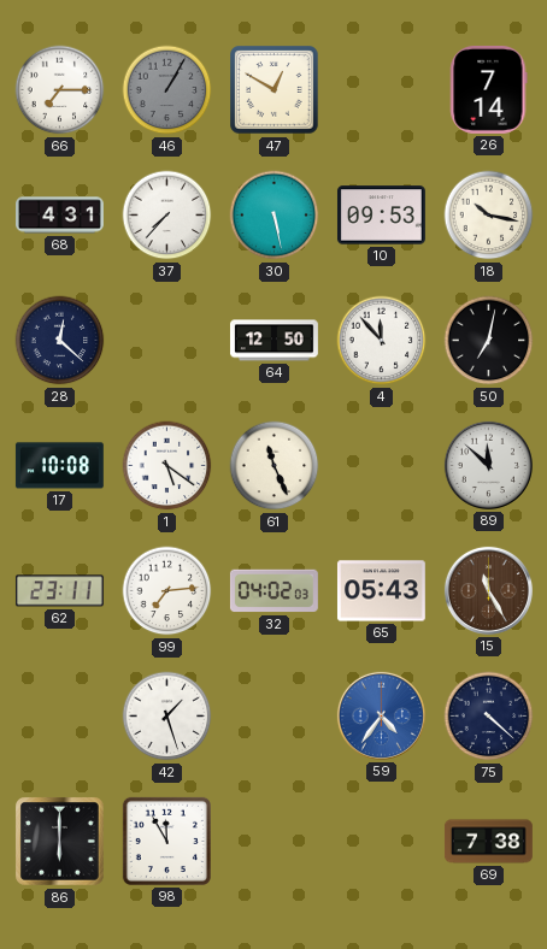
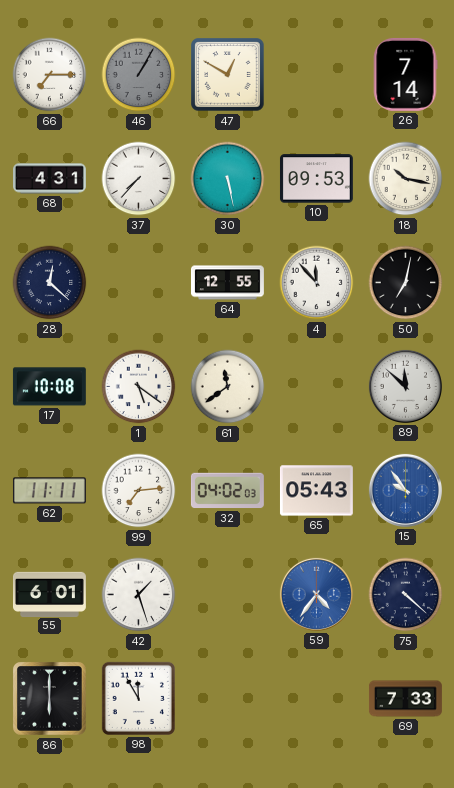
64: 12:50 -> 12:55 (228, 283)
61: 11:26 -> 11:39 (228, 387)
62: 23:11 -> 11:11 (49, 491)
15: 11:25 -> 9:54 (405, 490)
15 dial: brown -> blue (405, 490)
55: none -> 6:01 (50, 594)
69: 7:38 -> 7:33 (406, 699)
